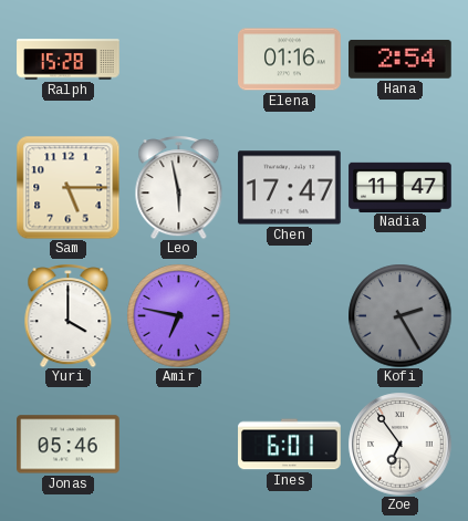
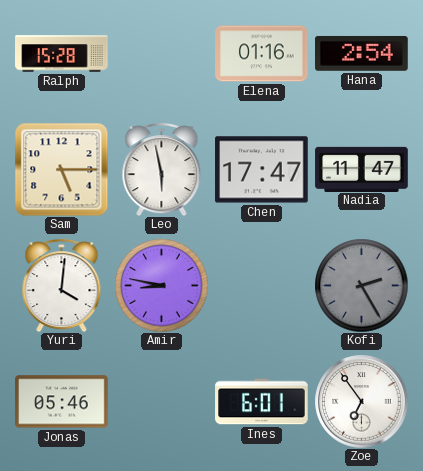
Yuri: 4:00 -> 4:01 (62, 285)
Amir: 6:47 -> 8:47 (161, 285)
